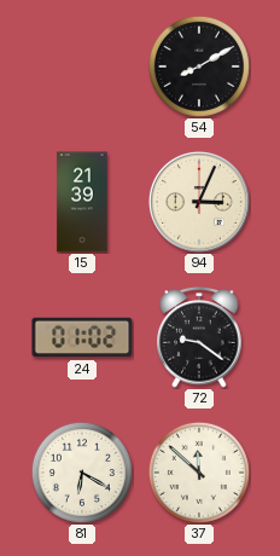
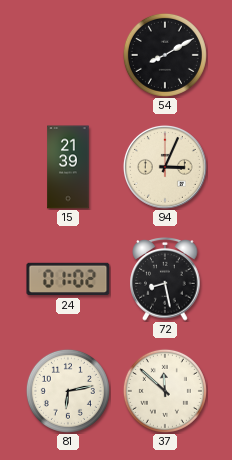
72: 9:21 -> 8:28 (165, 279)
81: 6:20 -> 6:13 (68, 391)
